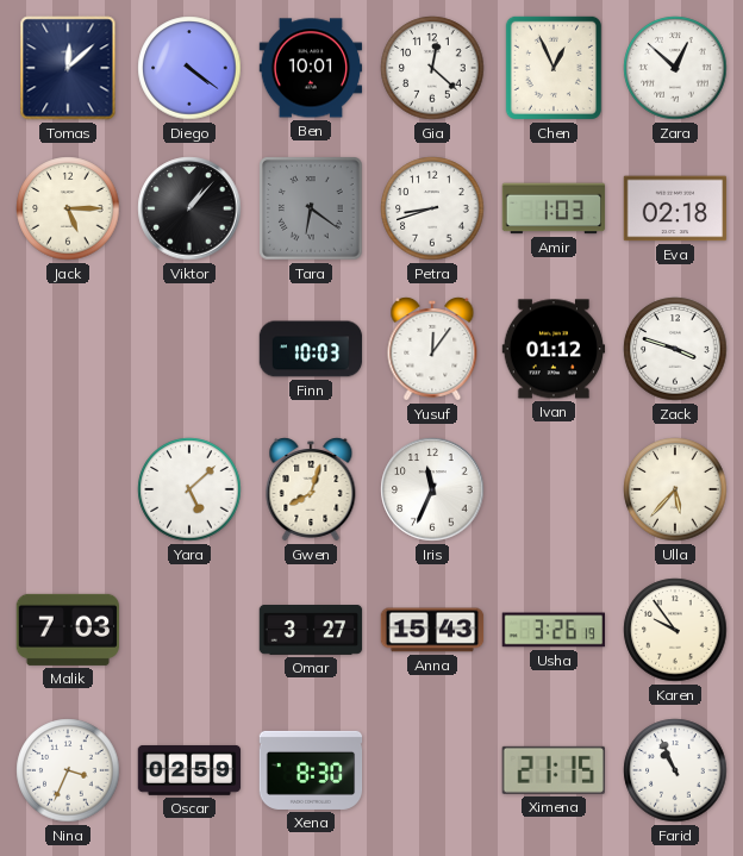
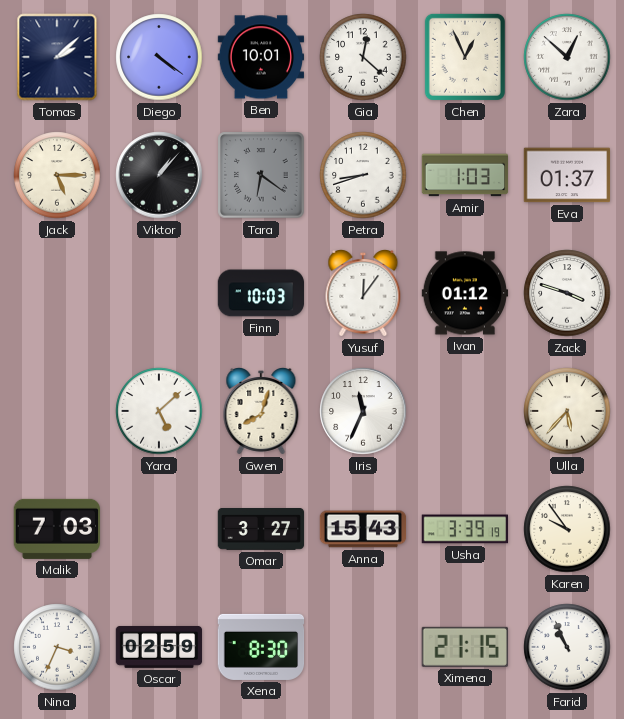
Tomas: 12:08 -> 2:08 (57, 57)
Eva: 02:18 -> 01:37 (567, 175)
Usha: 3:26 -> 3:39 (464, 529)
